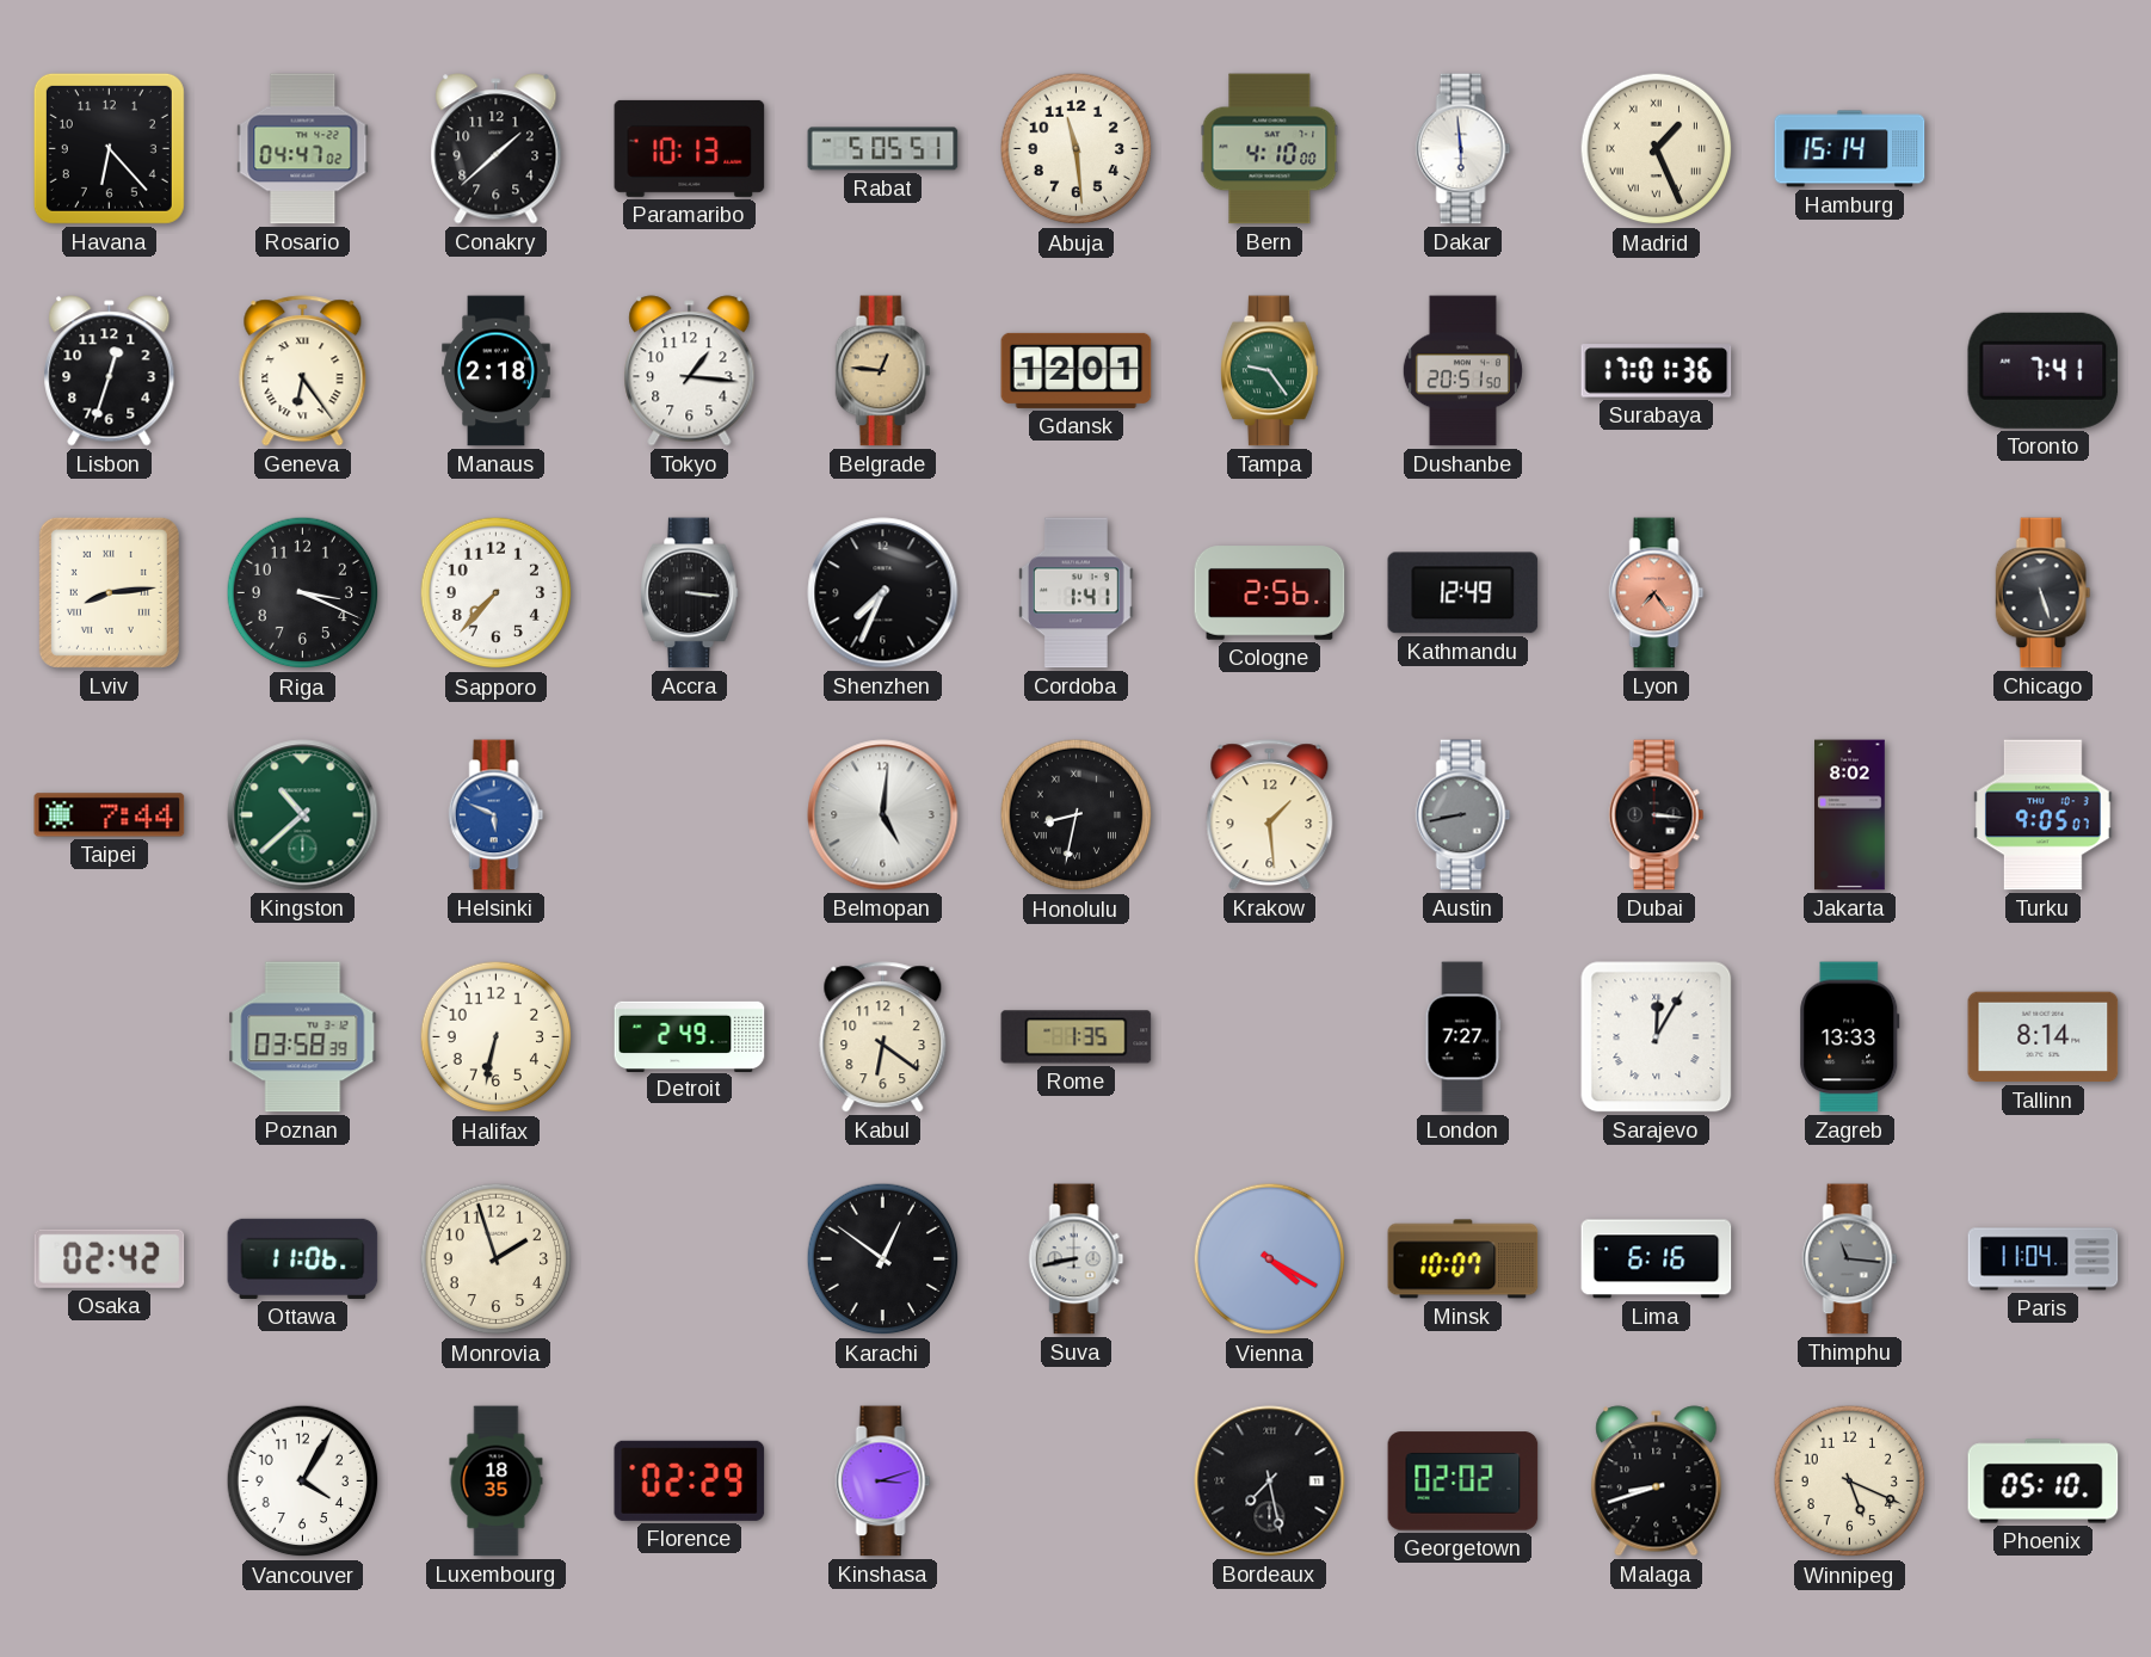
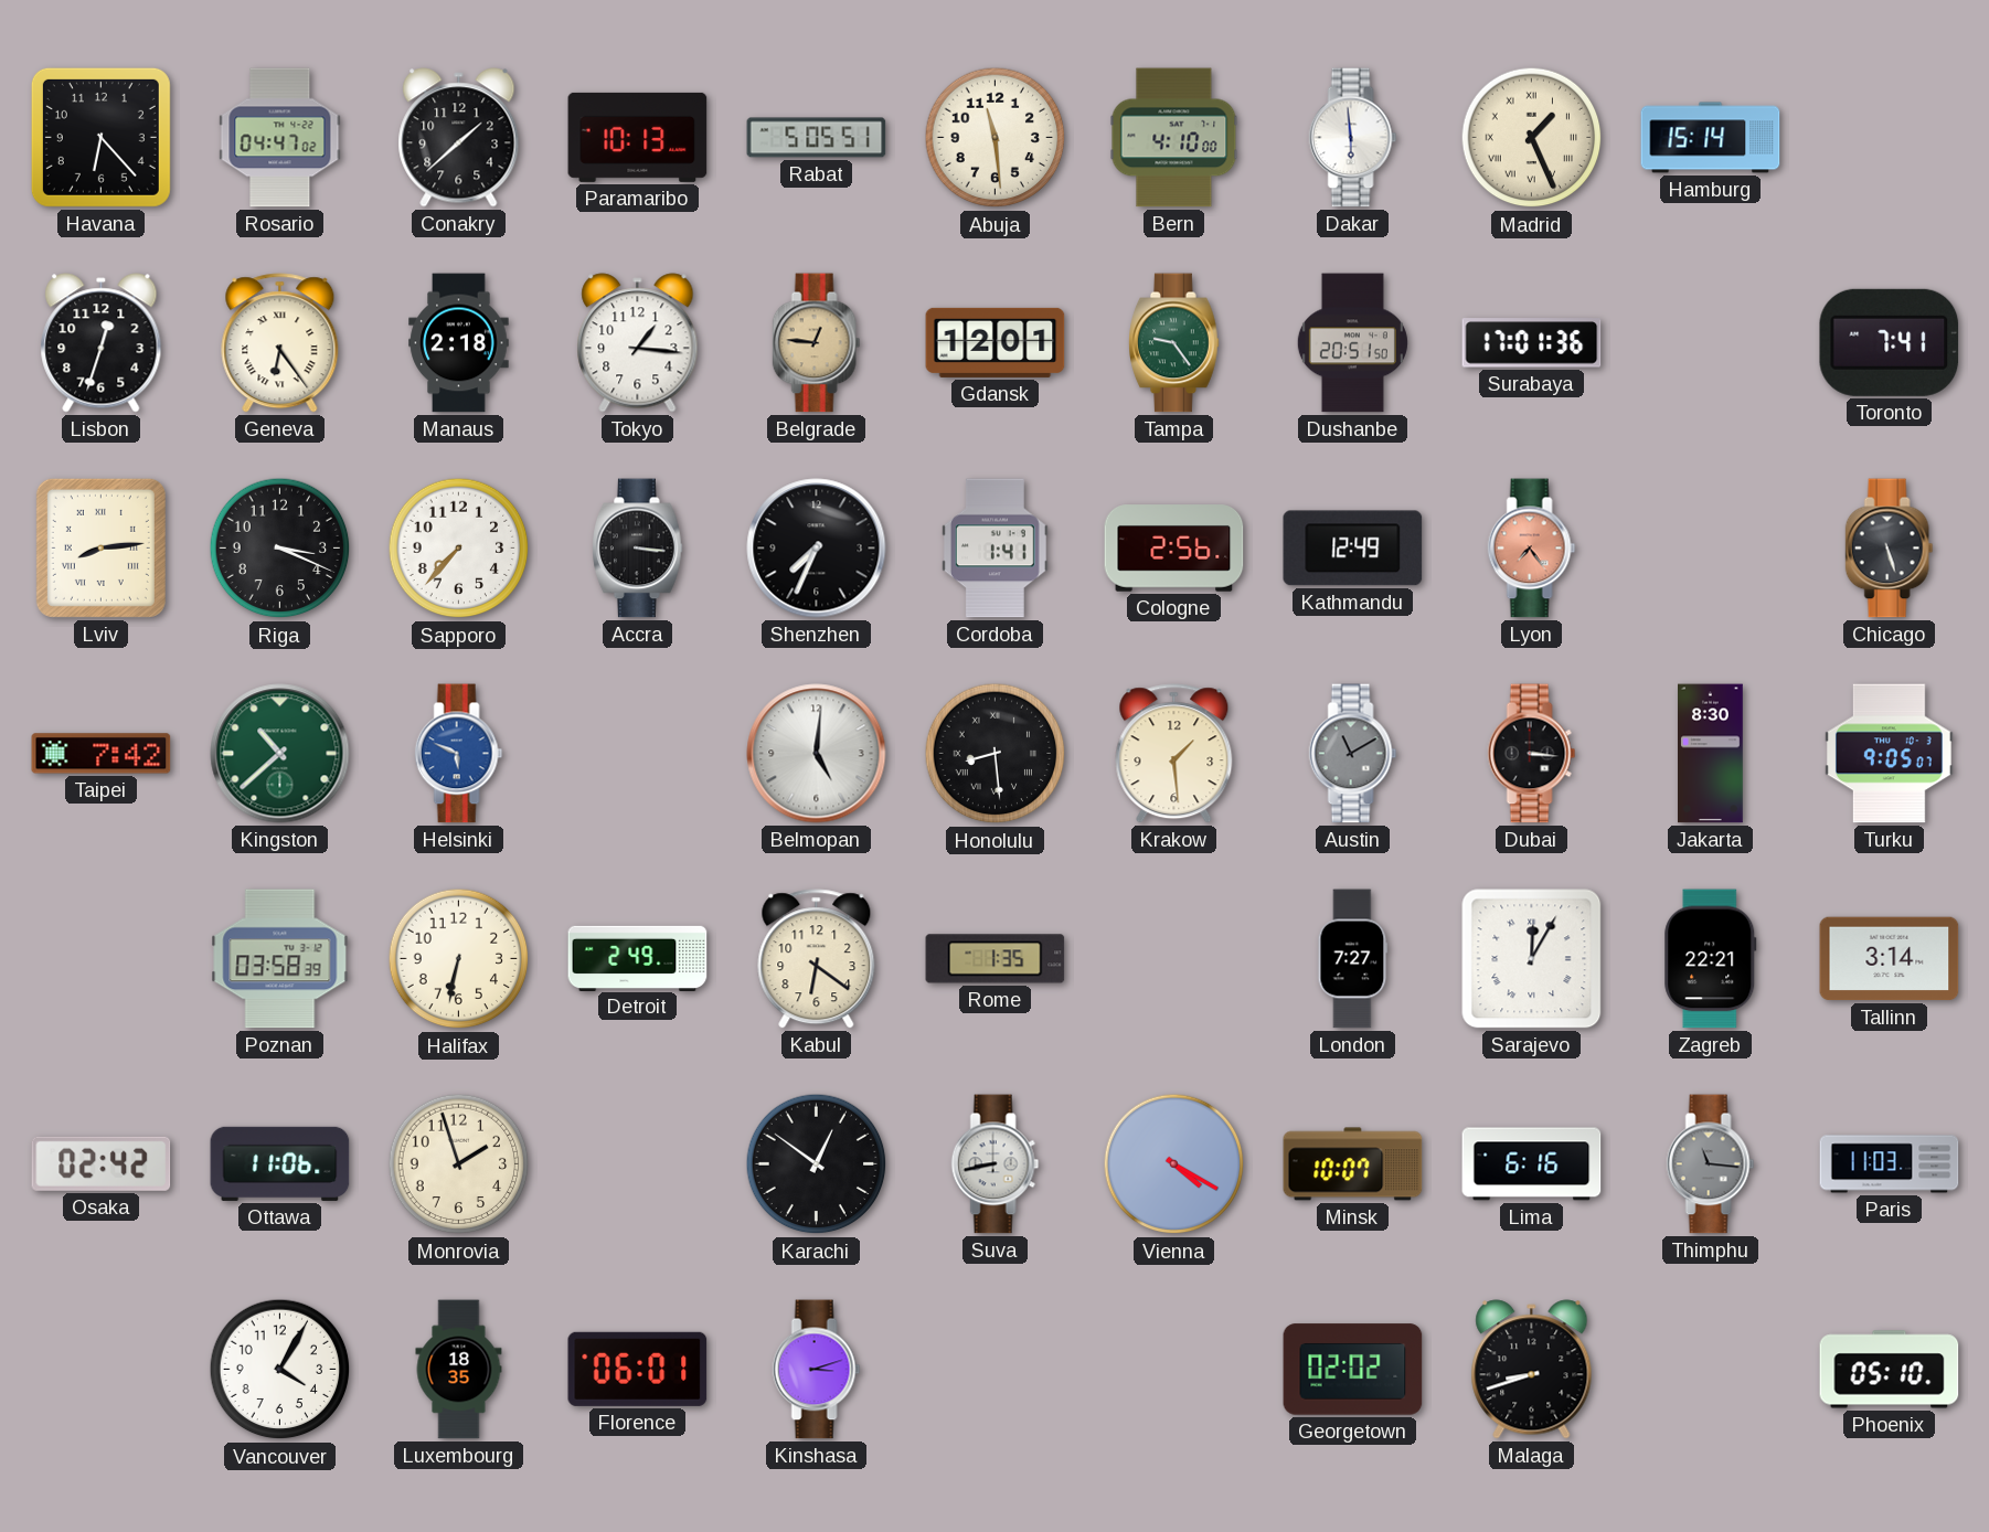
Taipei: 7:44 -> 7:42 (102, 754)
Honolulu: 8:32 -> 8:29 (996, 754)
Austin: 8:43 -> 11:10 (1353, 754)
Jakarta: 8:02 -> 8:30 (1711, 754)
Zagreb: 13:33 -> 22:21 (1711, 959)
Tallinn: 8:14 -> 3:14 (1890, 959)
Paris: 11:04 -> 11:03 (1890, 1164)
Florence: 02:29 -> 06:01 (638, 1369)
Bordeaux: 7:28 -> none (1270, 1482)
Winnipeg: 5:19 -> none (1850, 1482)
